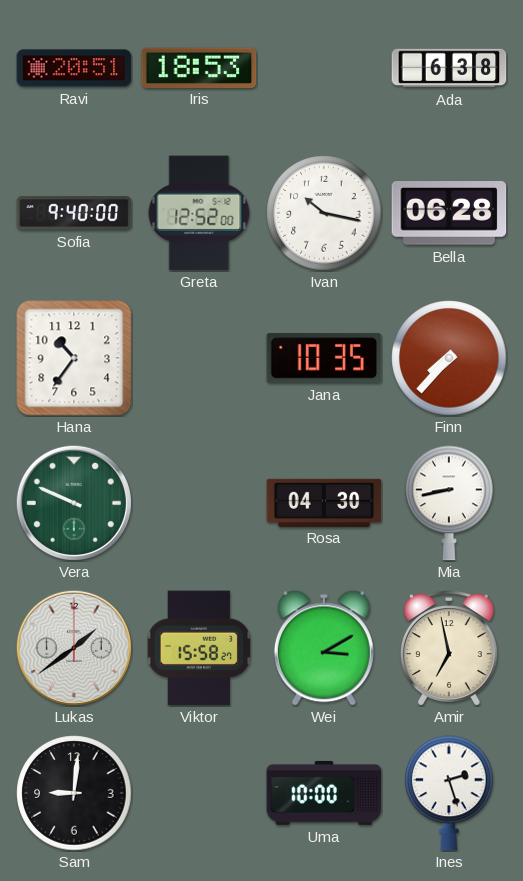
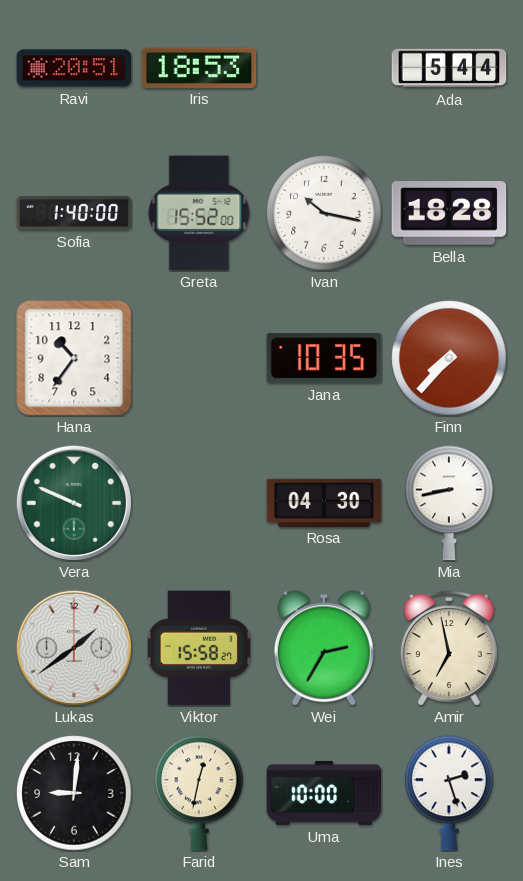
Ada: 6:38 -> 5:44 (449, 68)
Sofia: 9:40 -> 1:40 (74, 213)
Greta: 12:52 -> 15:52 (199, 213)
Bella: 06:28 -> 18:28 (449, 214)
Wei: 3:10 -> 2:35 (324, 648)
Farid: none -> 12:32 (199, 793)
